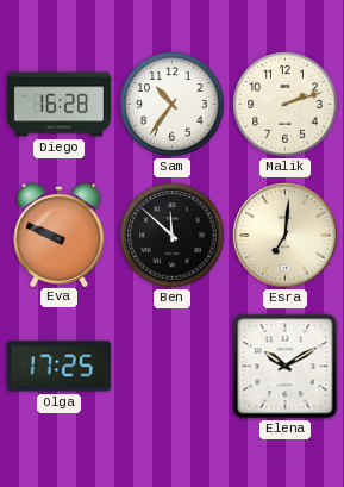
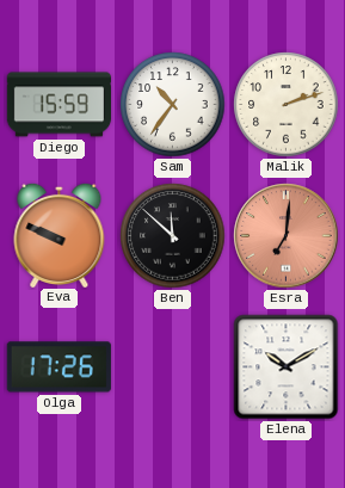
Diego: 16:28 -> 15:59 (58, 105)
Esra dial: cream -> salmon (287, 236)
Olga: 17:25 -> 17:26 (58, 367)
